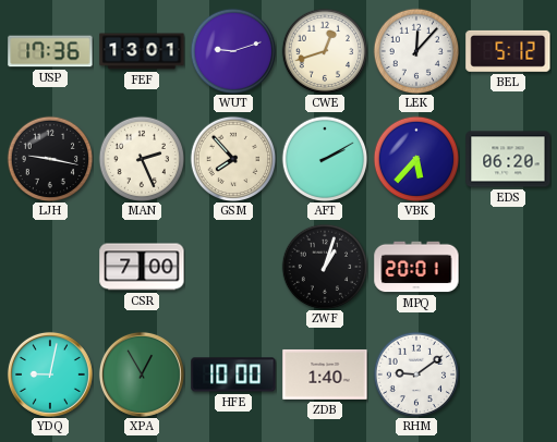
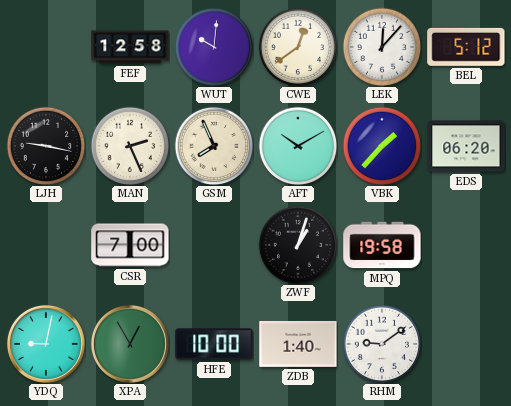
USP: 17:36 -> none (50, 51)
FEF: 13:01 -> 12:58 (130, 47)
WUT: 9:12 -> 10:01 (214, 47)
CWE: 12:42 -> 12:39 (298, 47)
GSM: 7:53 -> 7:56 (214, 146)
AFT: 2:10 -> 10:10 (298, 146)
VBK: 5:37 -> 1:37 (382, 146)
MPQ: 20:01 -> 19:58 (382, 245)
